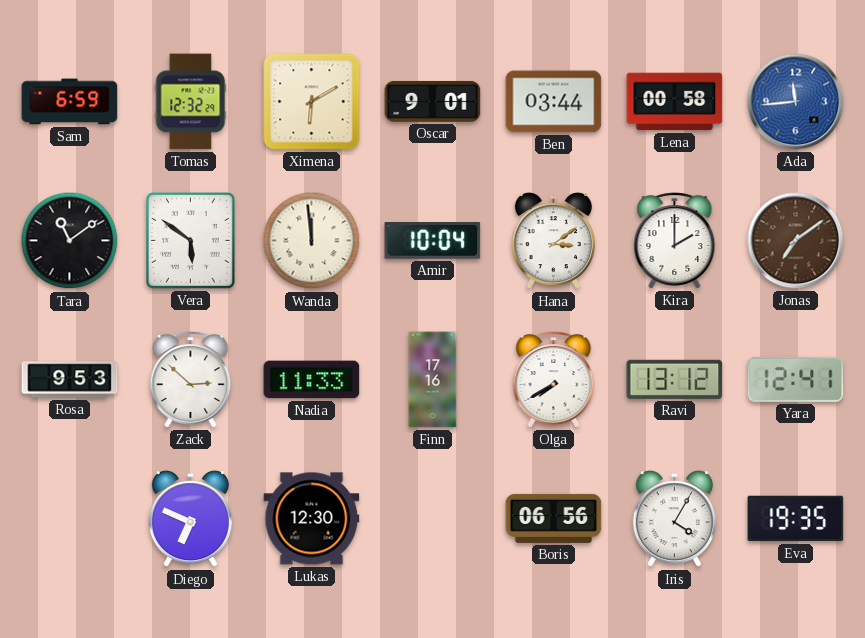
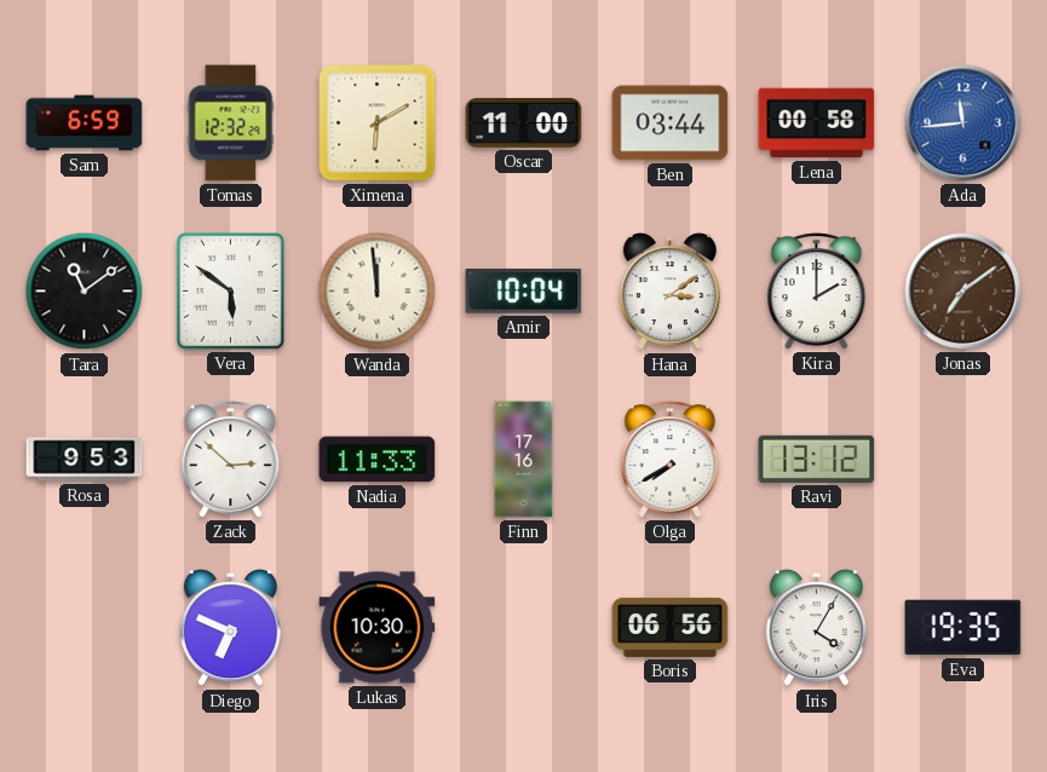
Oscar: 9:01 -> 11:00 (524, 122)
Yara: 12:41 -> none (796, 379)
Lukas: 12:30 -> 10:30 (378, 628)
